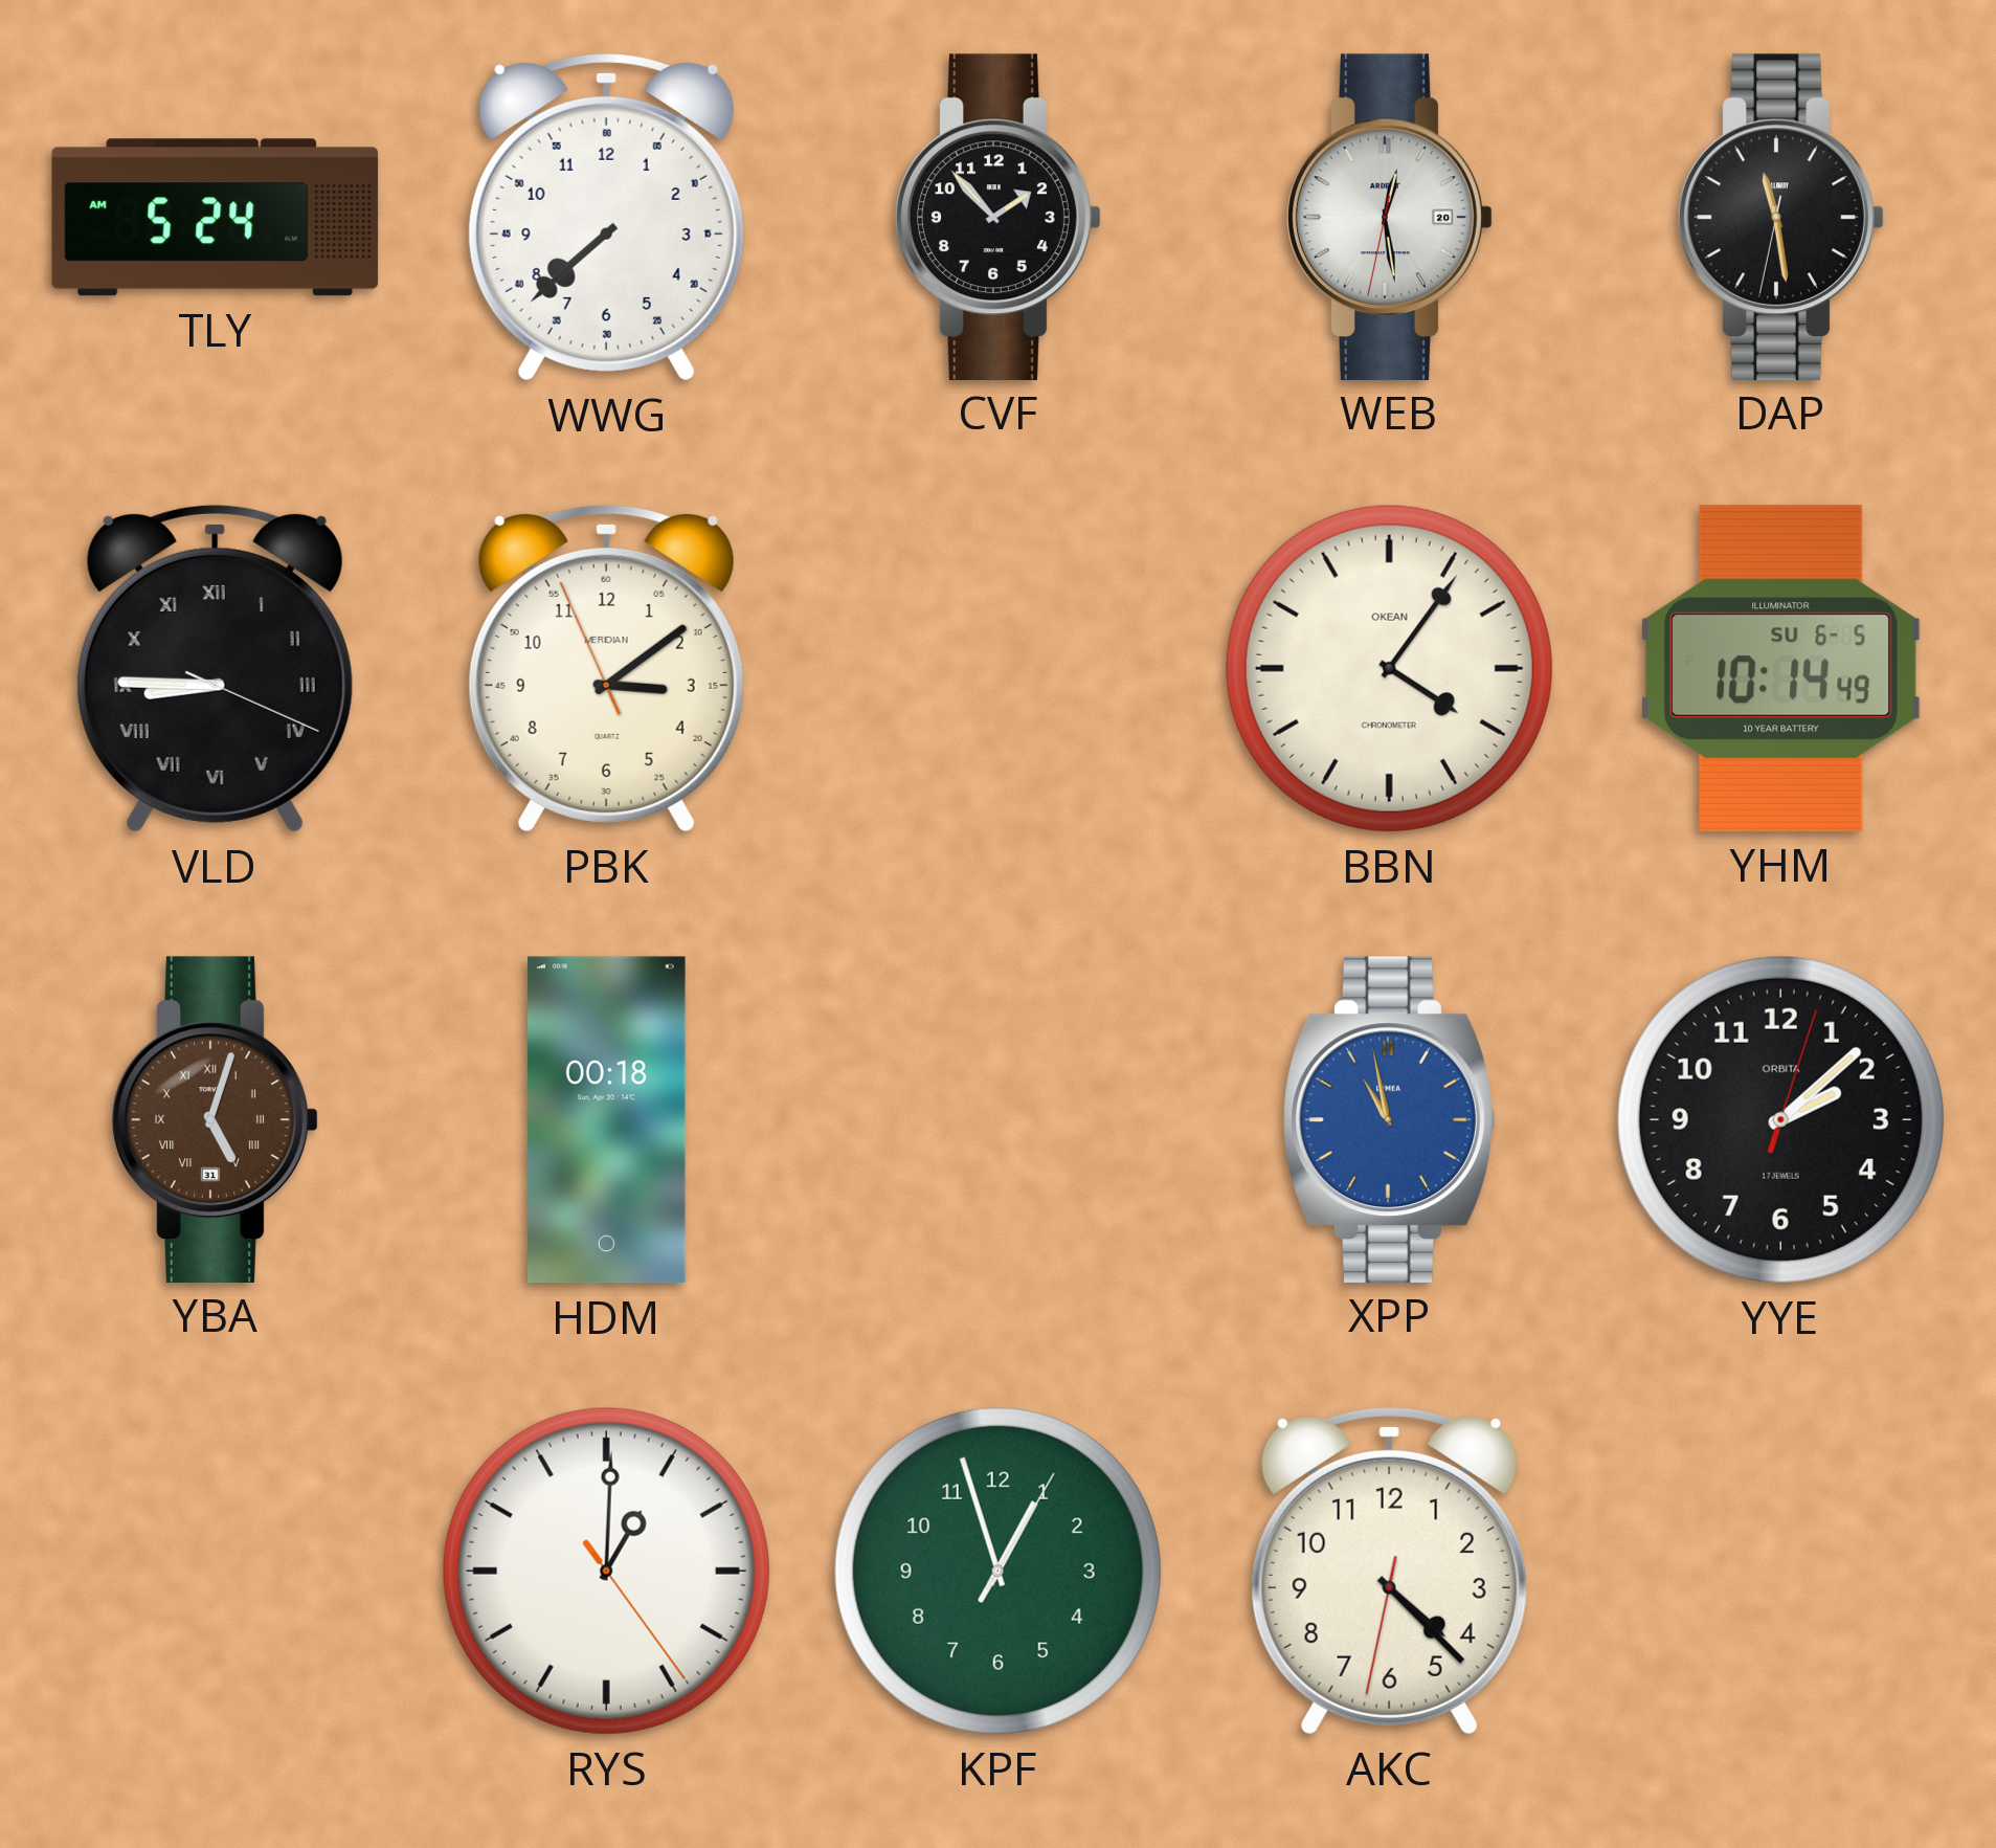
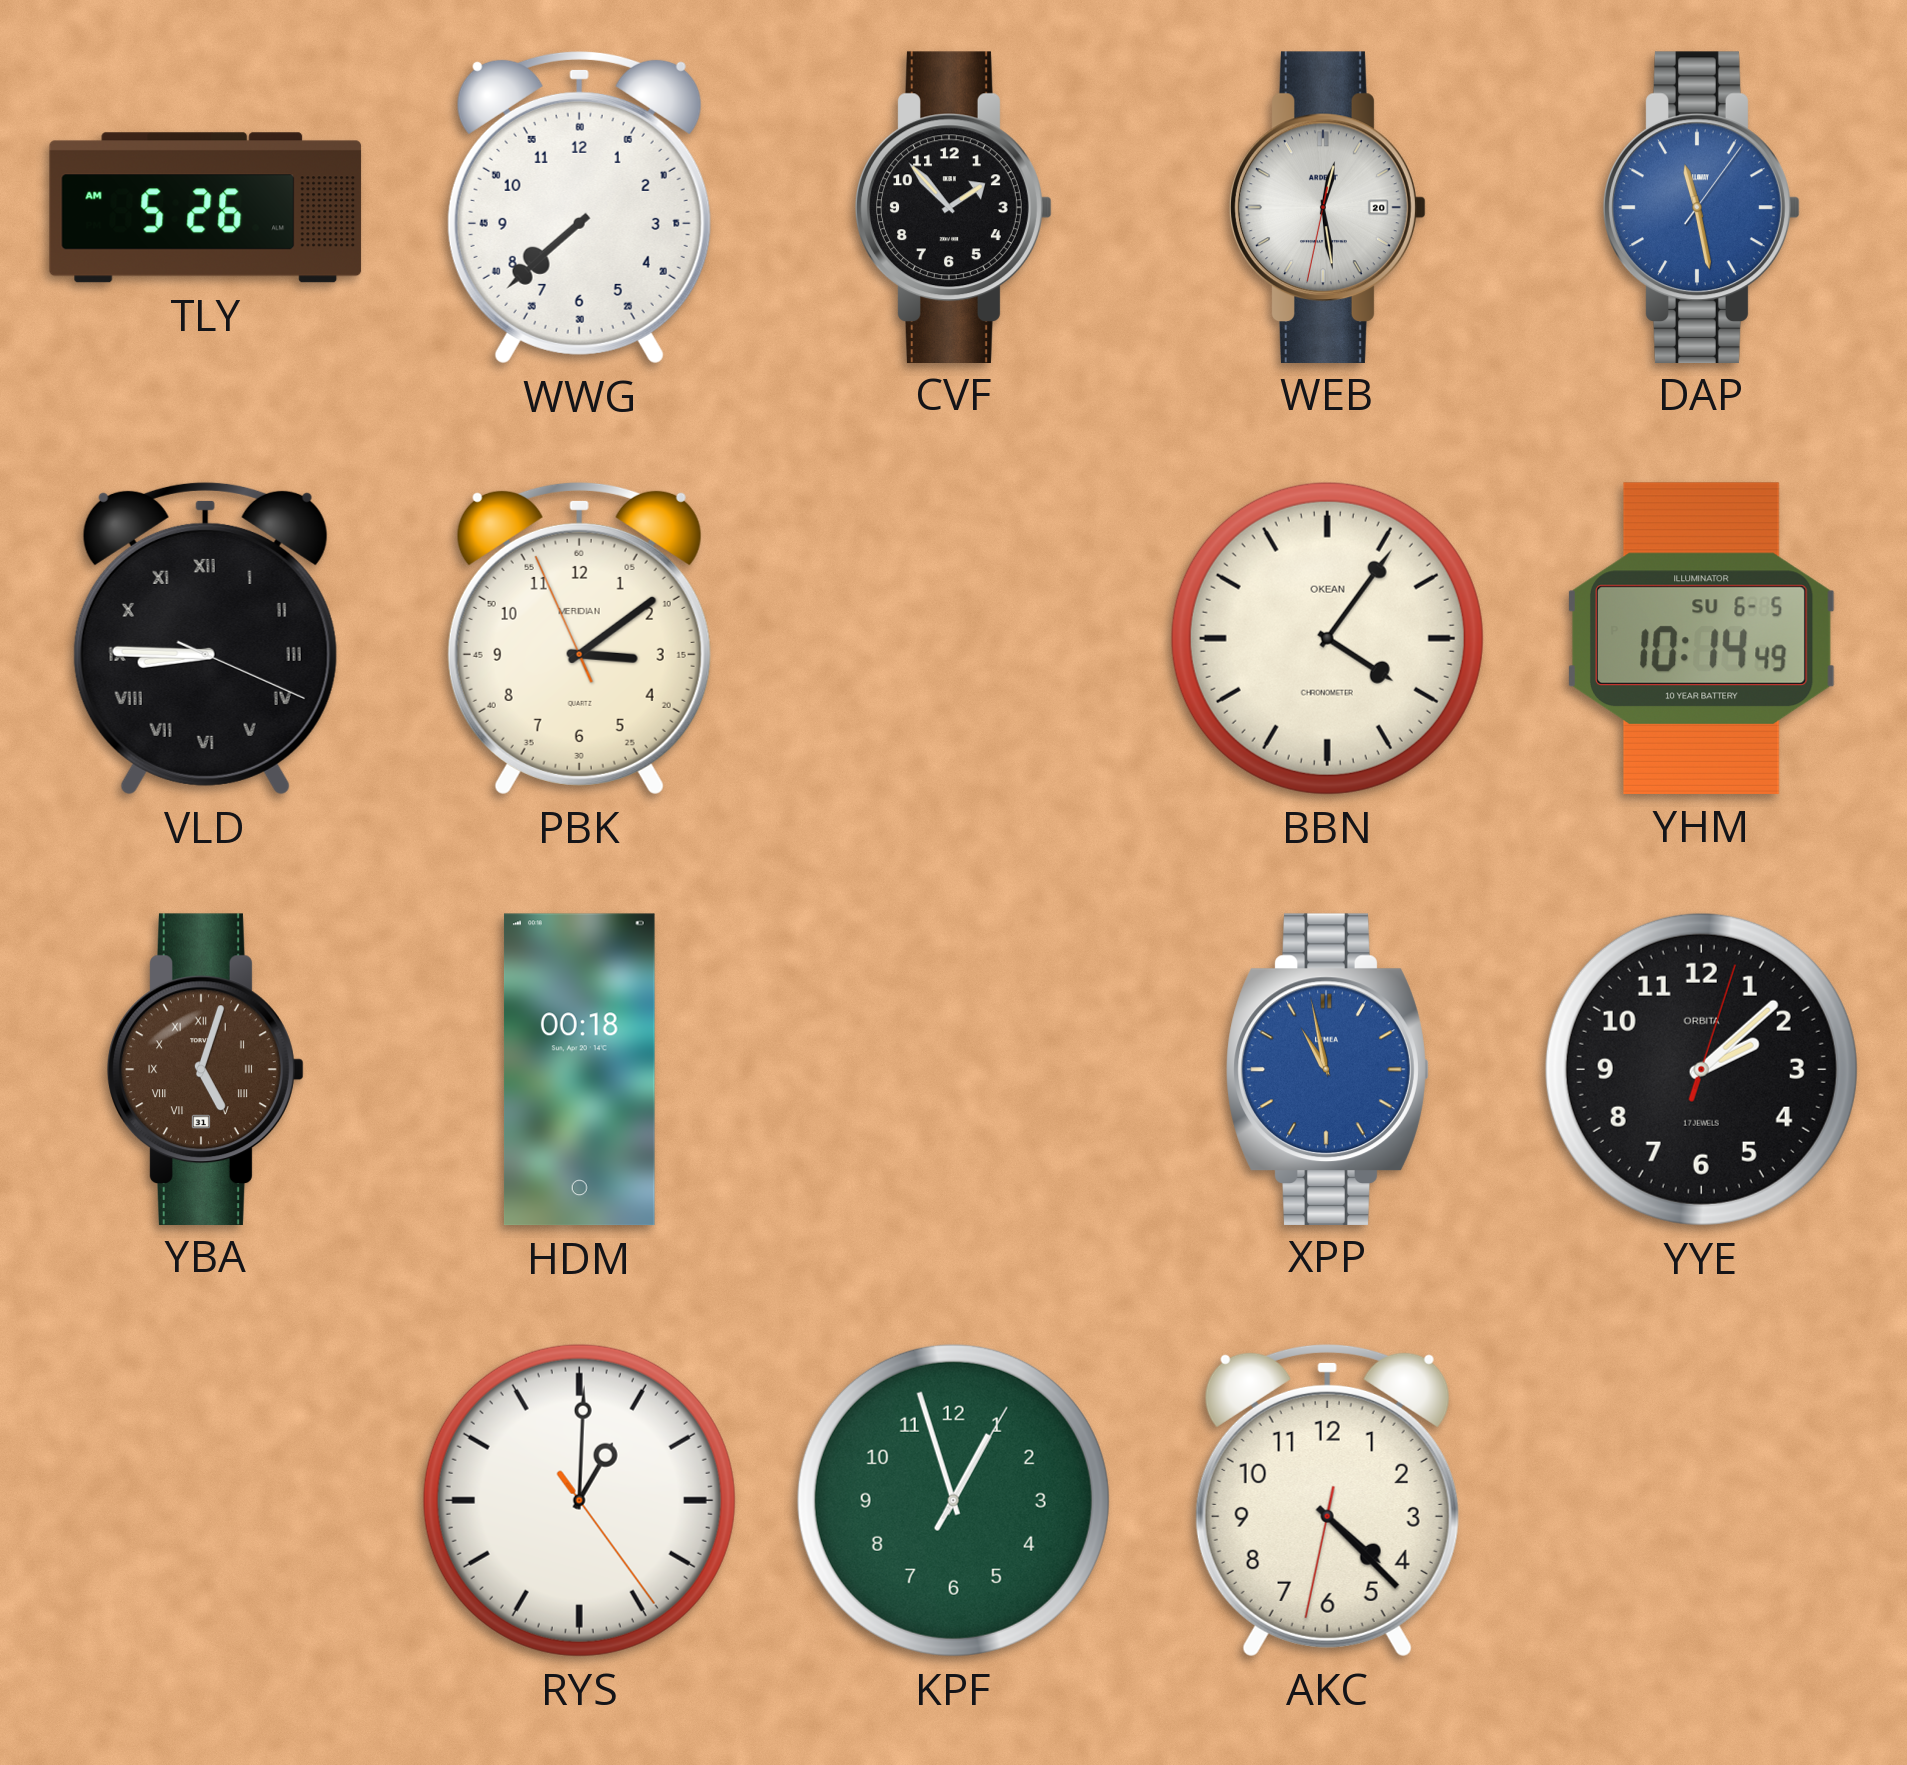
TLY: 5:24 -> 5:26 (206, 208)
DAP: 11:28:32 -> 11:28:06 (1702, 207)
DAP dial: black -> blue (1702, 207)
